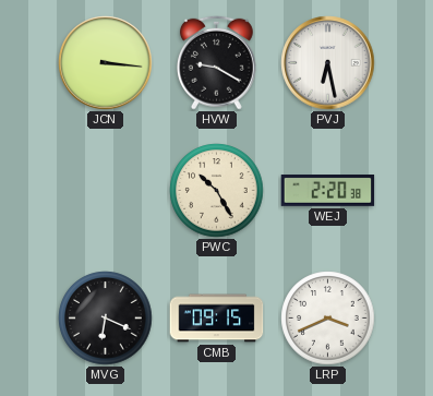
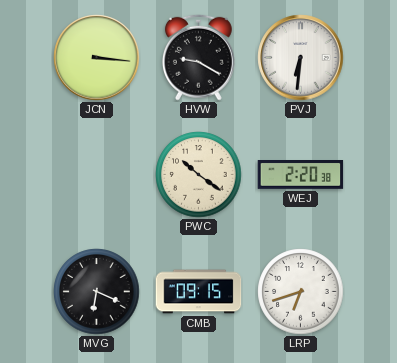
PVJ: 6:28 -> 6:31 (301, 58)
PWC: 10:25 -> 10:21 (199, 175)
LRP: 3:41 -> 6:42 (301, 292)
